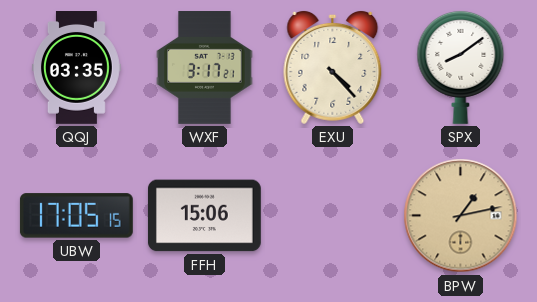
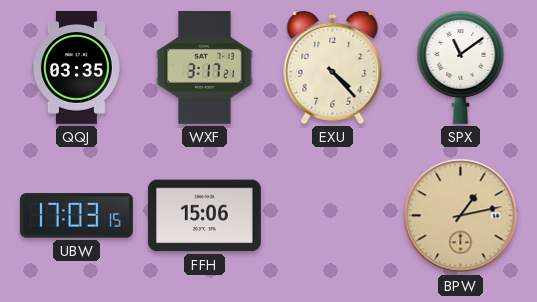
SPX: 8:09 -> 11:09 (461, 67)
UBW: 17:05 -> 17:03 (76, 216)
